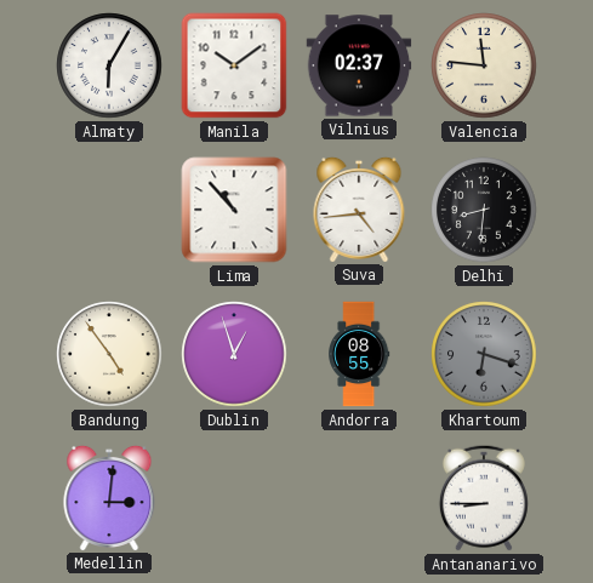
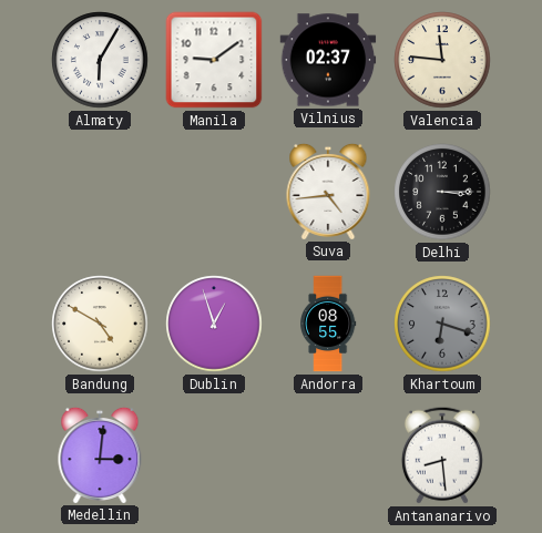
Manila: 10:09 -> 9:09 (214, 60)
Lima: 10:53 -> none (234, 210)
Delhi: 8:31 -> 3:15 (442, 192)
Bandung: 4:54 -> 4:50 (100, 324)
Antananarivo: 8:45 -> 8:29 (442, 455)
